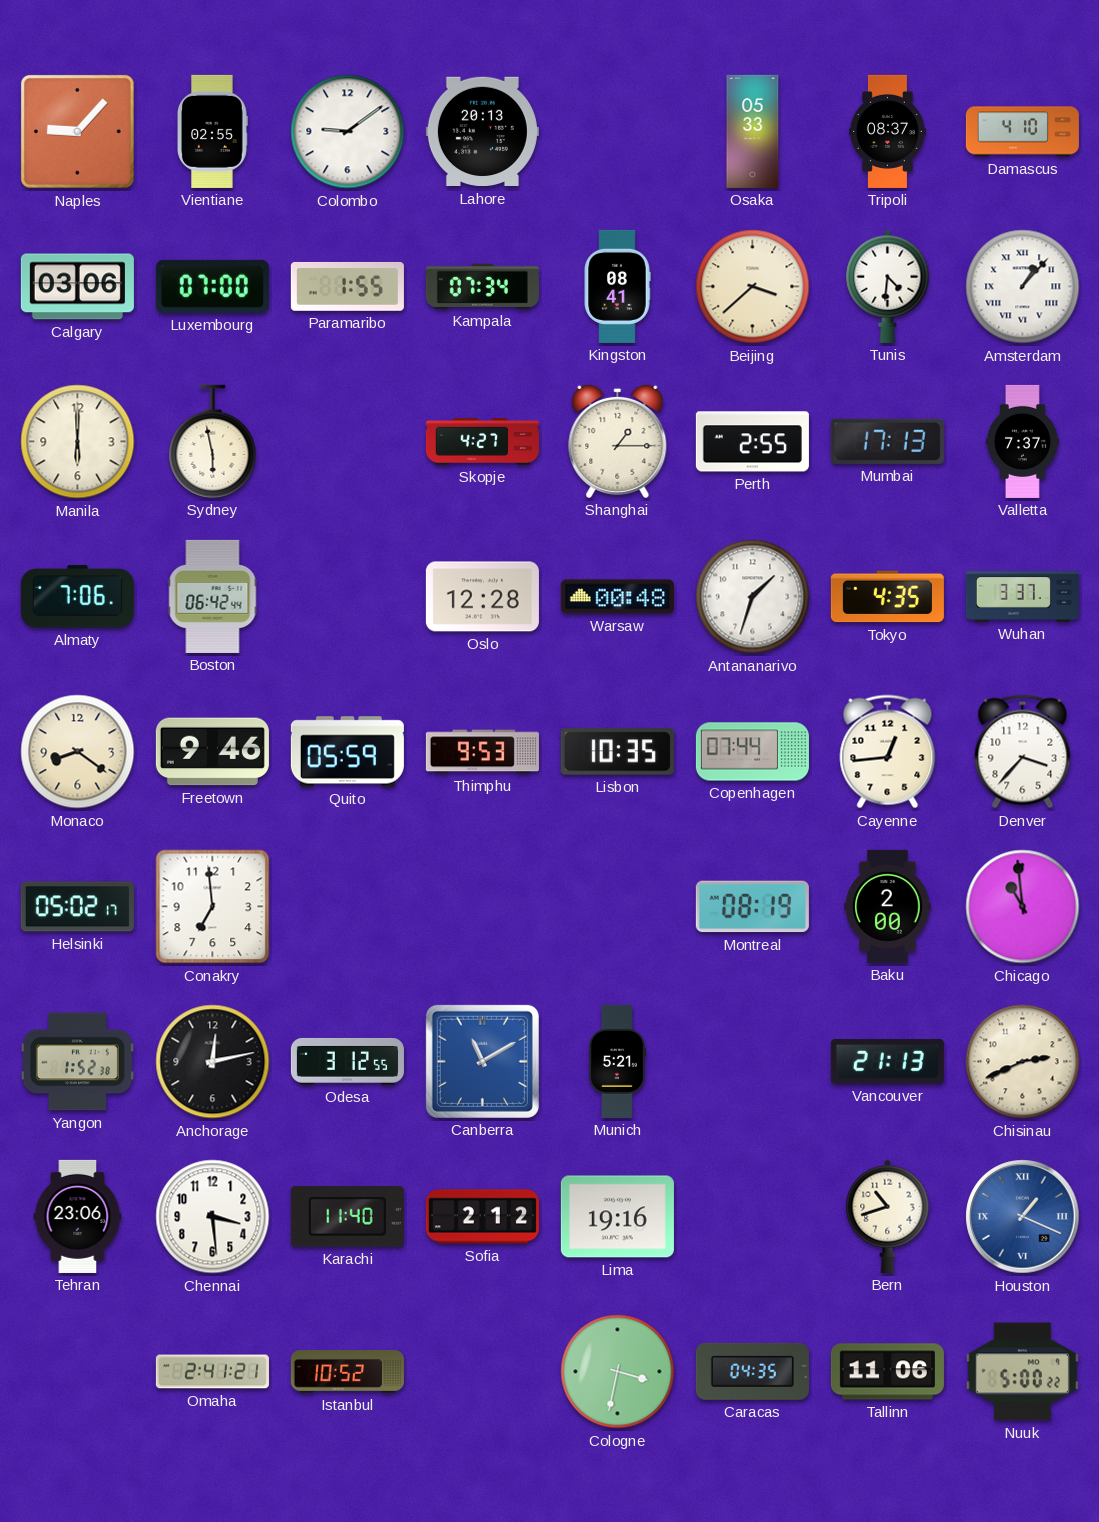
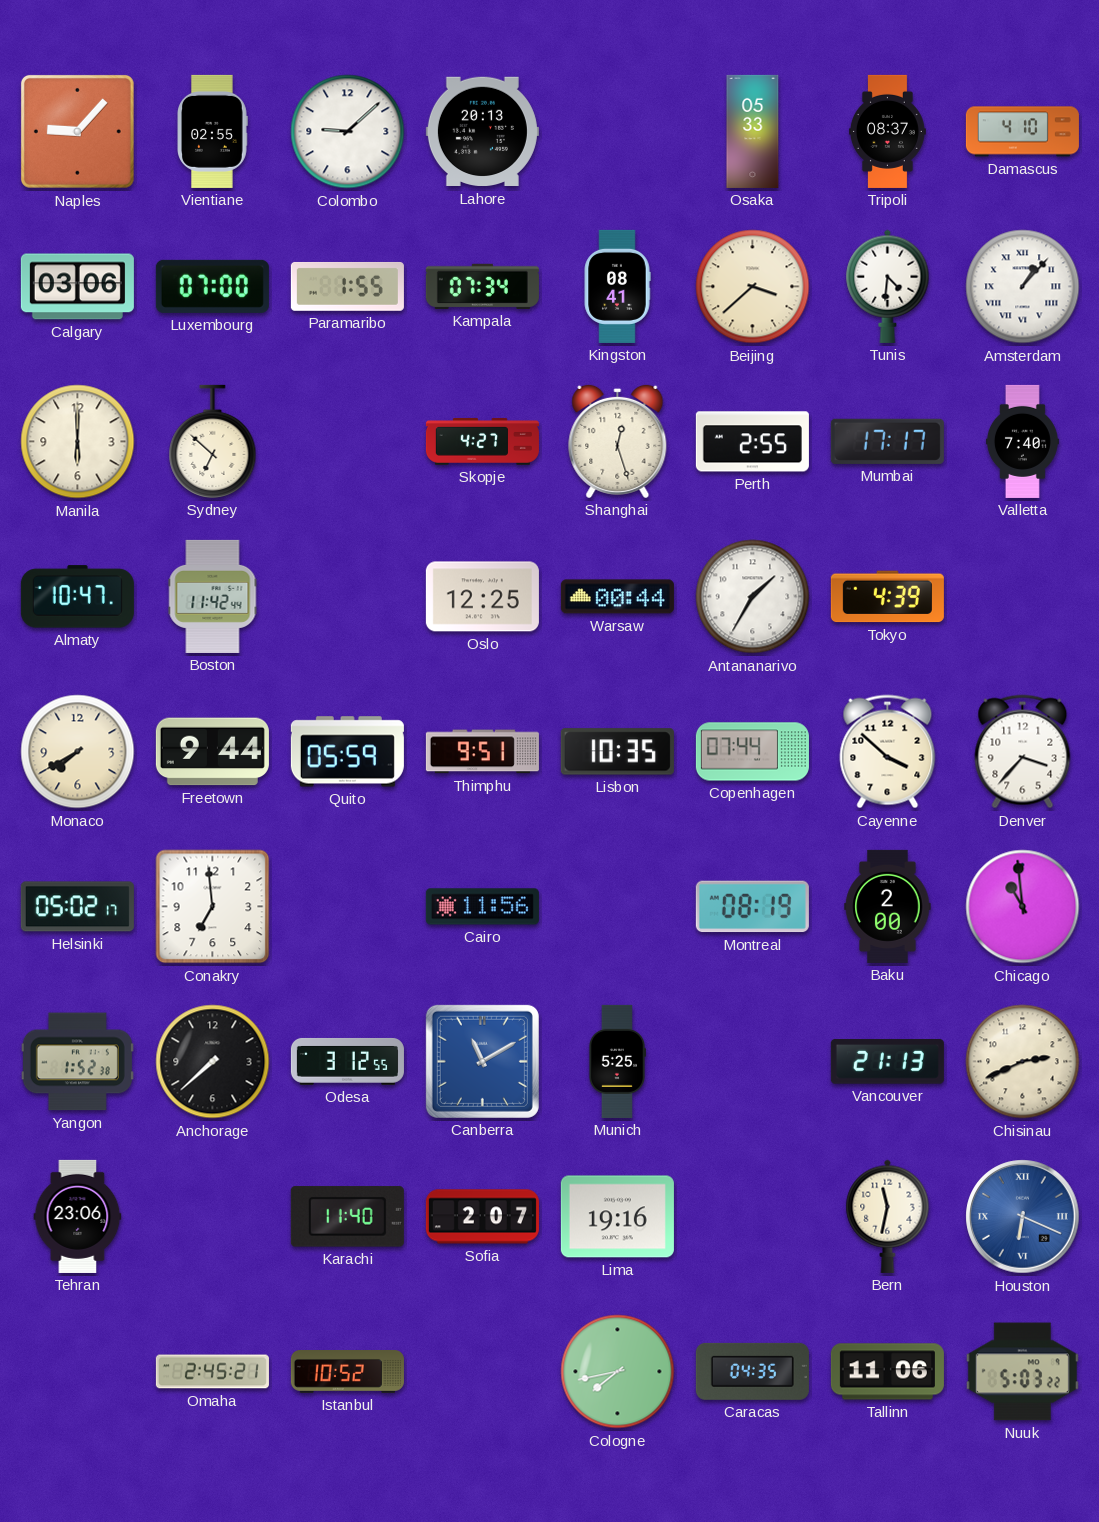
Colombo: 9:09 -> 9:08 (348, 132)
Sydney: 5:58 -> 6:52 (213, 441)
Shanghai: 1:15 -> 12:27 (618, 441)
Mumbai: 17:13 -> 17:17 (887, 441)
Valletta: 7:37 -> 7:40 (1022, 441)
Almaty: 7:06 -> 10:47 (77, 597)
Boston: 06:42 -> 11:42 (213, 596)
Oslo: 12:28 -> 12:25 (482, 597)
Warsaw: 00:48 -> 00:44 (617, 597)
Antananarivo: 1:33 -> 1:35 (753, 597)
Tokyo: 4:35 -> 4:39 (887, 597)
Wuhan: 3:37 -> none (1022, 597)
Monaco: 8:21 -> 7:40 (78, 752)
Freetown: 9:46 -> 9:44 (212, 752)
Thimphu: 9:53 -> 9:51 (482, 752)
Cayenne: 12:44 -> 3:52 (888, 752)
Cairo: none -> 11:56 (482, 907)
Anchorage: 12:13 -> 7:38 (213, 1062)
Munich: 5:21 -> 5:25 (616, 1061)
Chennai: 3:29 -> none (213, 1217)
Sofia: 2:12 -> 2:07 (482, 1217)
Bern: 10:42 -> 11:32 (888, 1216)
Houston: 1:19 -> 6:19 (1023, 1217)
Omaha: 2:41 -> 2:45 (212, 1372)
Cologne: 3:32 -> 7:43 (618, 1372)
Nuuk: 5:00 -> 5:03 (1022, 1372)
